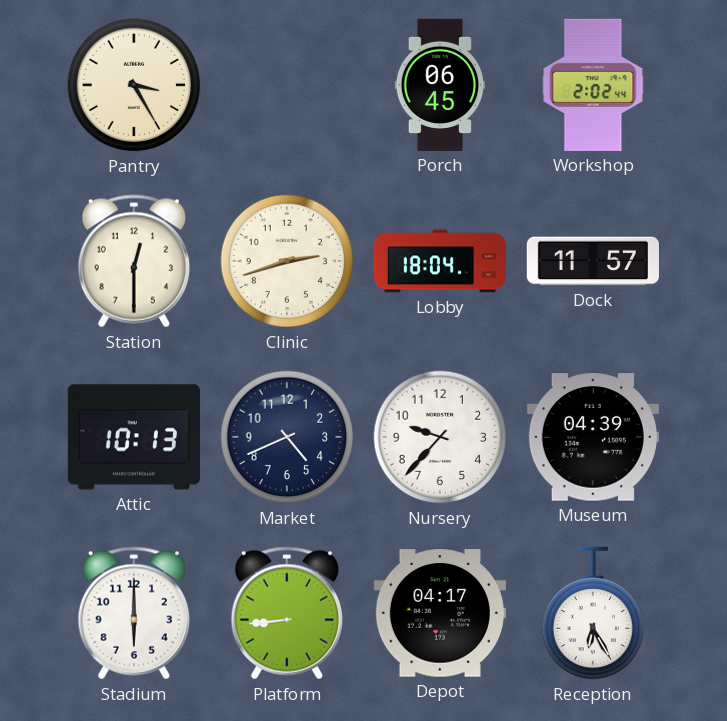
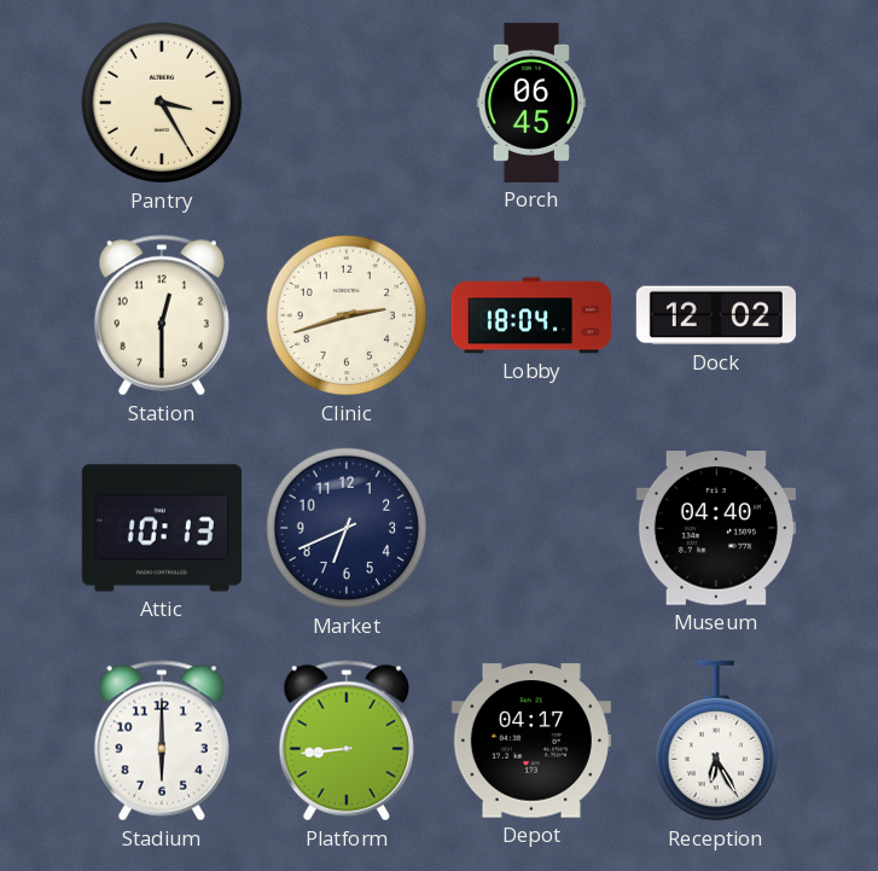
Workshop: 2:02 -> none (593, 85)
Dock: 11:57 -> 12:02 (716, 315)
Market: 4:41 -> 6:41 (347, 528)
Nursery: 9:37 -> none (440, 437)
Museum: 04:39 -> 04:40 (716, 528)
